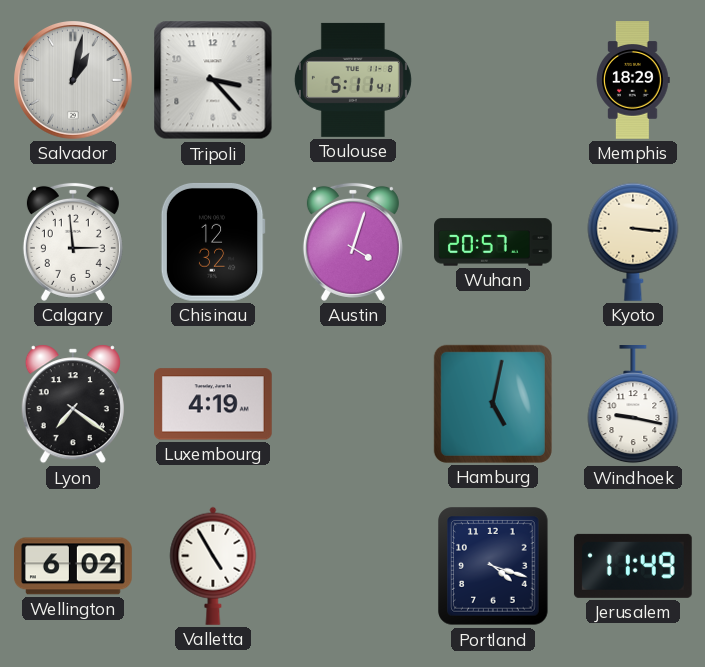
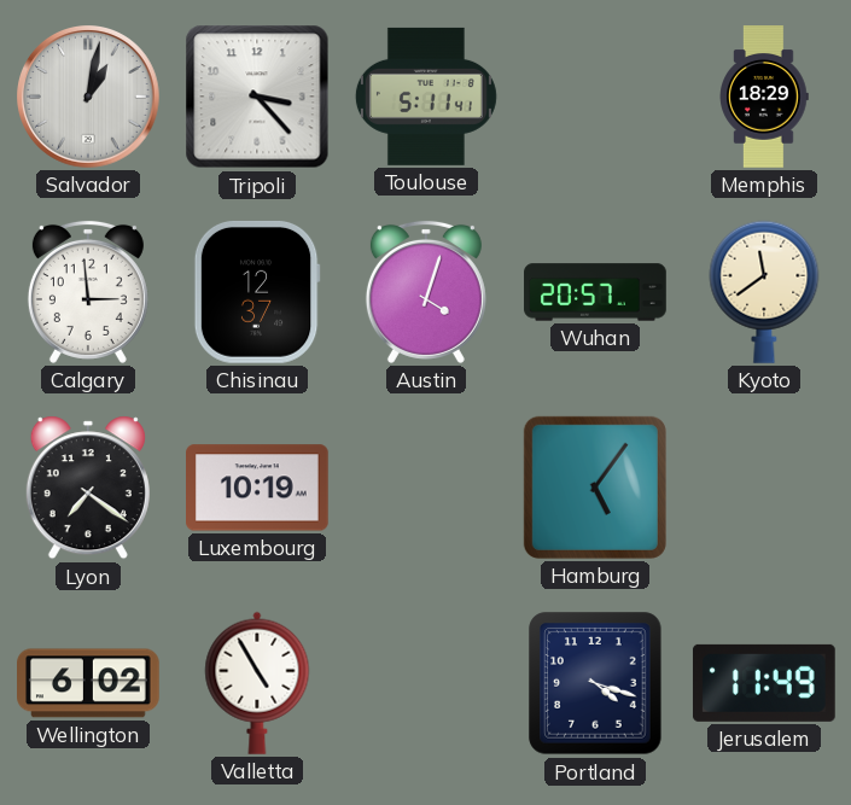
Chisinau: 12:32 -> 12:37 (257, 292)
Kyoto: 3:16 -> 11:39 (764, 292)
Luxembourg: 4:19 -> 10:19 (258, 488)
Hamburg: 5:02 -> 5:06 (595, 488)
Windhoek: 9:17 -> none (633, 405)
